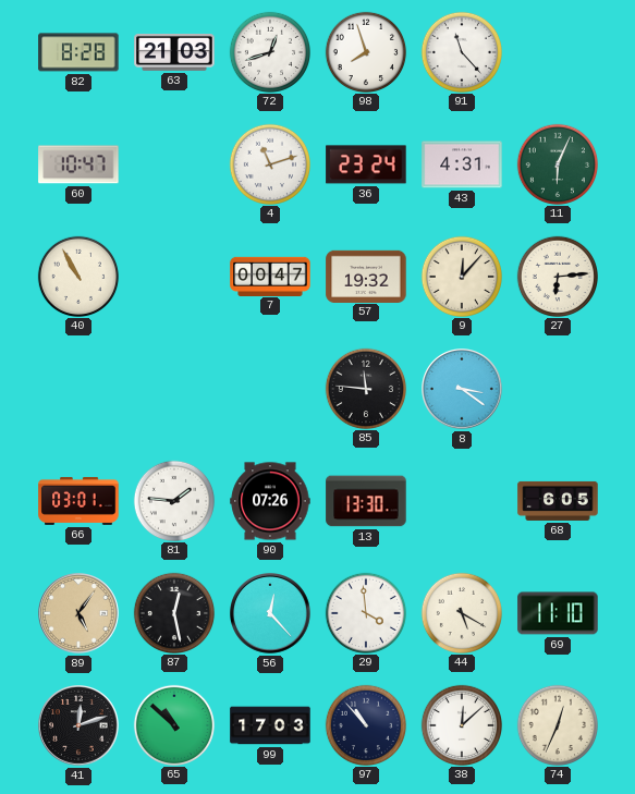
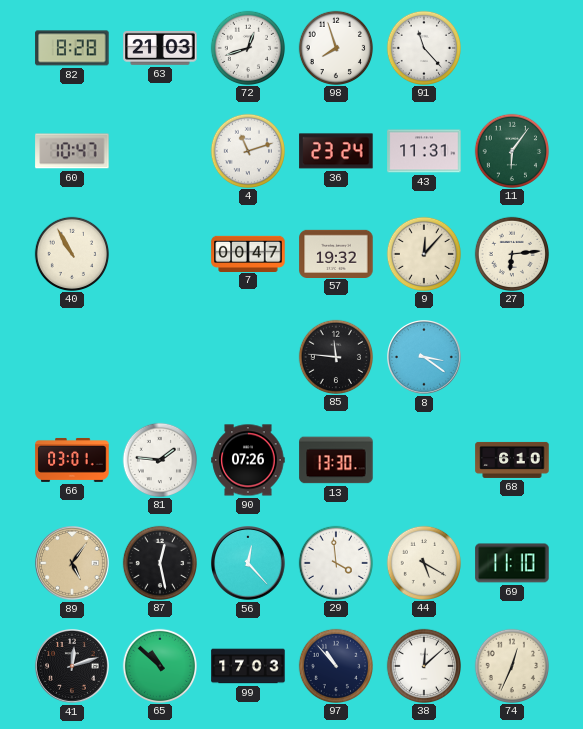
43: 4:31 -> 11:31 (424, 151)
11: 6:04 -> 6:06 (511, 150)
68: 6:05 -> 6:10 (512, 460)
